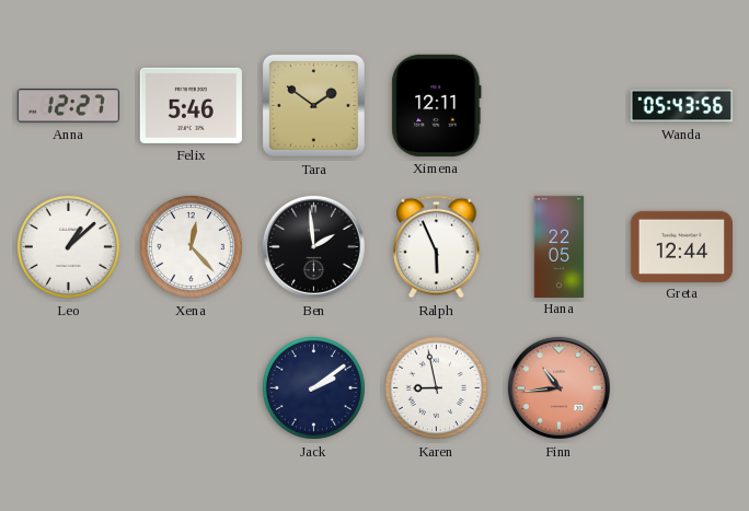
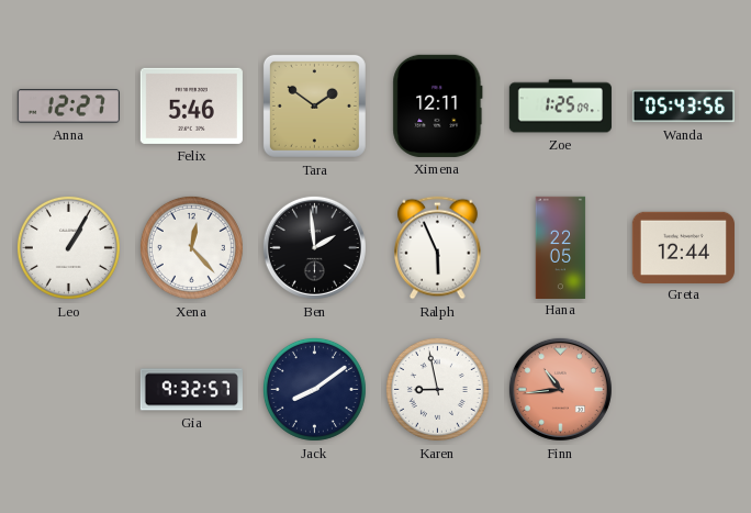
Zoe: none -> 1:25 (560, 107)
Leo: 1:08 -> 1:05 (68, 247)
Gia: none -> 9:32 (191, 390)
Jack: 2:09 -> 8:09 (314, 389)
